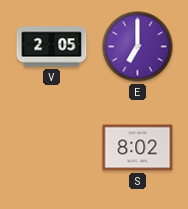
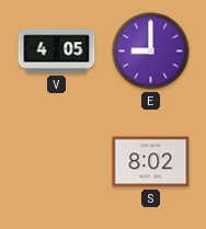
V: 2:05 -> 4:05 (57, 51)
E: 7:00 -> 9:00 (151, 51)
